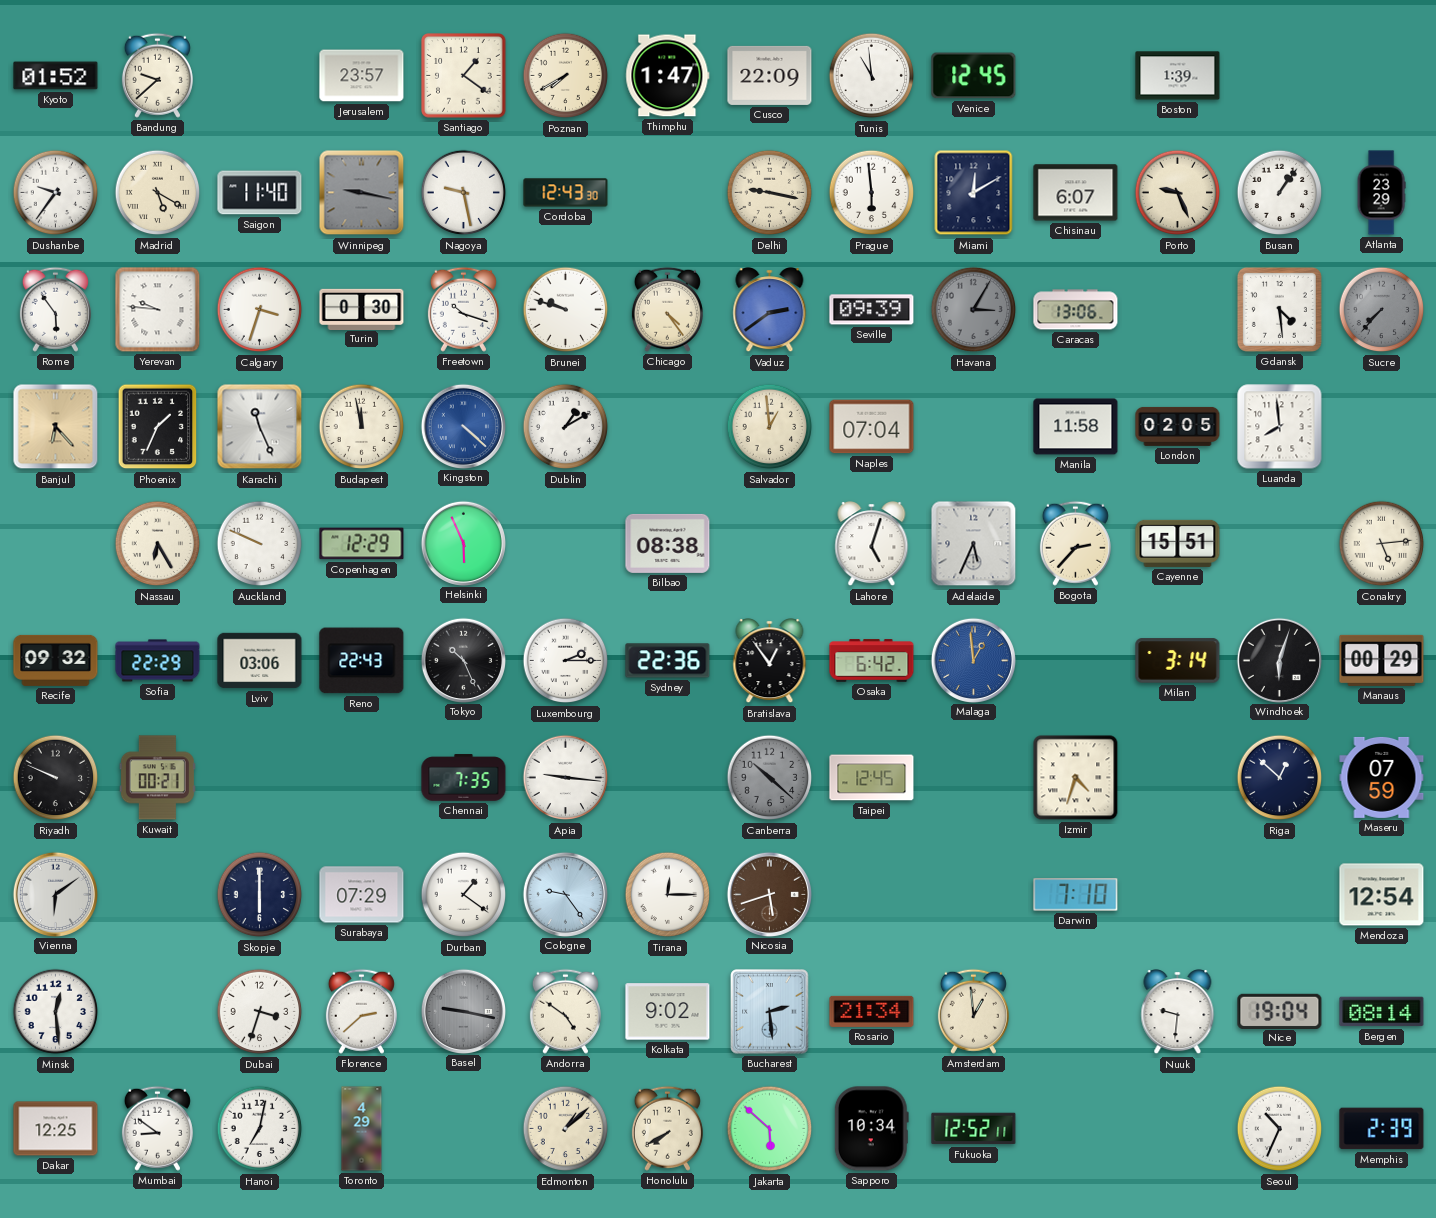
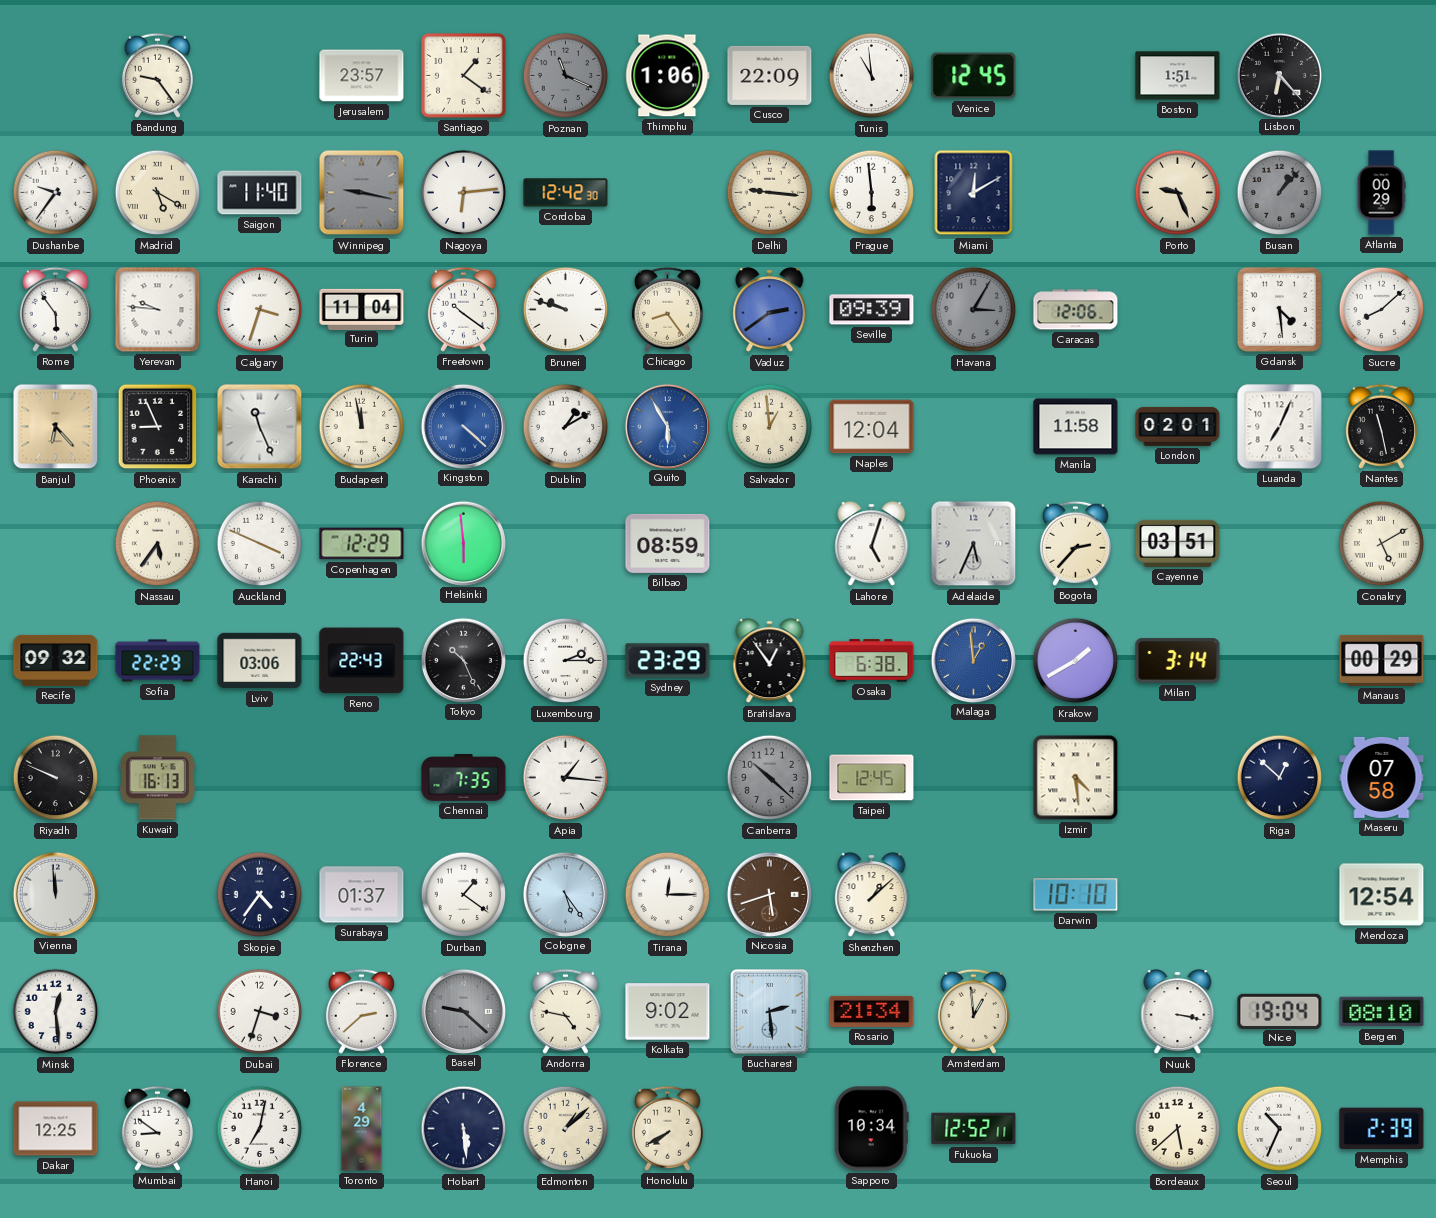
Kyoto: 01:52 -> none (56, 76)
Bandung: 9:38 -> 9:24 (157, 75)
Poznan: 7:40 -> 11:19 (566, 76)
Poznan dial: cream -> grey (566, 76)
Thimphu: 1:47 -> 1:06 (668, 76)
Boston: 1:39 -> 1:51 (1178, 76)
Lisbon: none -> 6:23 (1279, 75)
Nagoya: 9:28 -> 6:14 (464, 193)
Cordoba: 12:43 -> 12:42 (566, 193)
Delhi: 9:17 -> 9:16 (770, 193)
Chisinau: 6:07 -> none (1076, 193)
Busan: 1:06 -> 1:07 (1280, 193)
Busan dial: white -> grey (1280, 193)
Atlanta: 23:29 -> 00:29 (1381, 193)
Turin: 0:30 -> 11:04 (362, 309)
Freetown: 10:18 -> 10:21 (463, 309)
Chicago: 4:24 -> 8:24 (667, 309)
Caracas: 13:06 -> 12:06 (1076, 310)
Sucre: 7:37 -> 8:08 (1382, 310)
Sucre dial: grey -> white (1382, 310)
Phoenix: 1:34 -> 8:56 (158, 427)
Quito: none -> 5:55 (667, 426)
Naples: 07:04 -> 12:04 (872, 427)
London: 02:05 -> 02:01 (1178, 426)
Luanda: 7:59 -> 7:04 (1280, 427)
Nantes: none -> 11:28 (1381, 426)
Nassau: 6:25 -> 5:36 (158, 544)
Auckland: 9:49 -> 3:49 (260, 544)
Helsinki: 5:56 -> 5:59 (463, 543)
Bilbao: 08:38 -> 08:59 (668, 543)
Cayenne: 15:51 -> 03:51 (1178, 543)
Conakry: 5:14 -> 5:10 (1382, 544)
Sydney: 22:36 -> 23:29 (668, 661)
Osaka: 6:42 -> 6:38 (872, 661)
Krakow: none -> 1:40 (1076, 661)
Windhoek: 6:03 -> none (1279, 660)
Kuwait: 00:21 -> 16:13 (157, 778)
Apia: 9:16 -> 1:16 (566, 778)
Izmir: 4:33 -> 4:29 (1076, 778)
Maseru: 07:59 -> 07:58 (1382, 777)
Vienna: 6:09 -> 11:59 (55, 894)
Skopje: 6:00 -> 4:36 (260, 895)
Surabaya: 07:29 -> 01:37 (362, 895)
Cologne: 9:24 -> 5:24 (565, 894)
Shenzhen: none -> 1:08 (872, 895)
Darwin: 7:10 -> 10:10 (1076, 895)
Basel: 9:17 -> 9:22 (463, 1011)
Andorra: 4:51 -> 4:47 (565, 1011)
Nuuk: 9:31 -> 3:17 (1178, 1012)
Bergen: 08:14 -> 08:10 (1382, 1012)
Hobart: none -> 5:29 (464, 1129)
Jakarta: 5:52 -> none (770, 1129)
Bordeaux: none -> 5:38 (1178, 1129)
